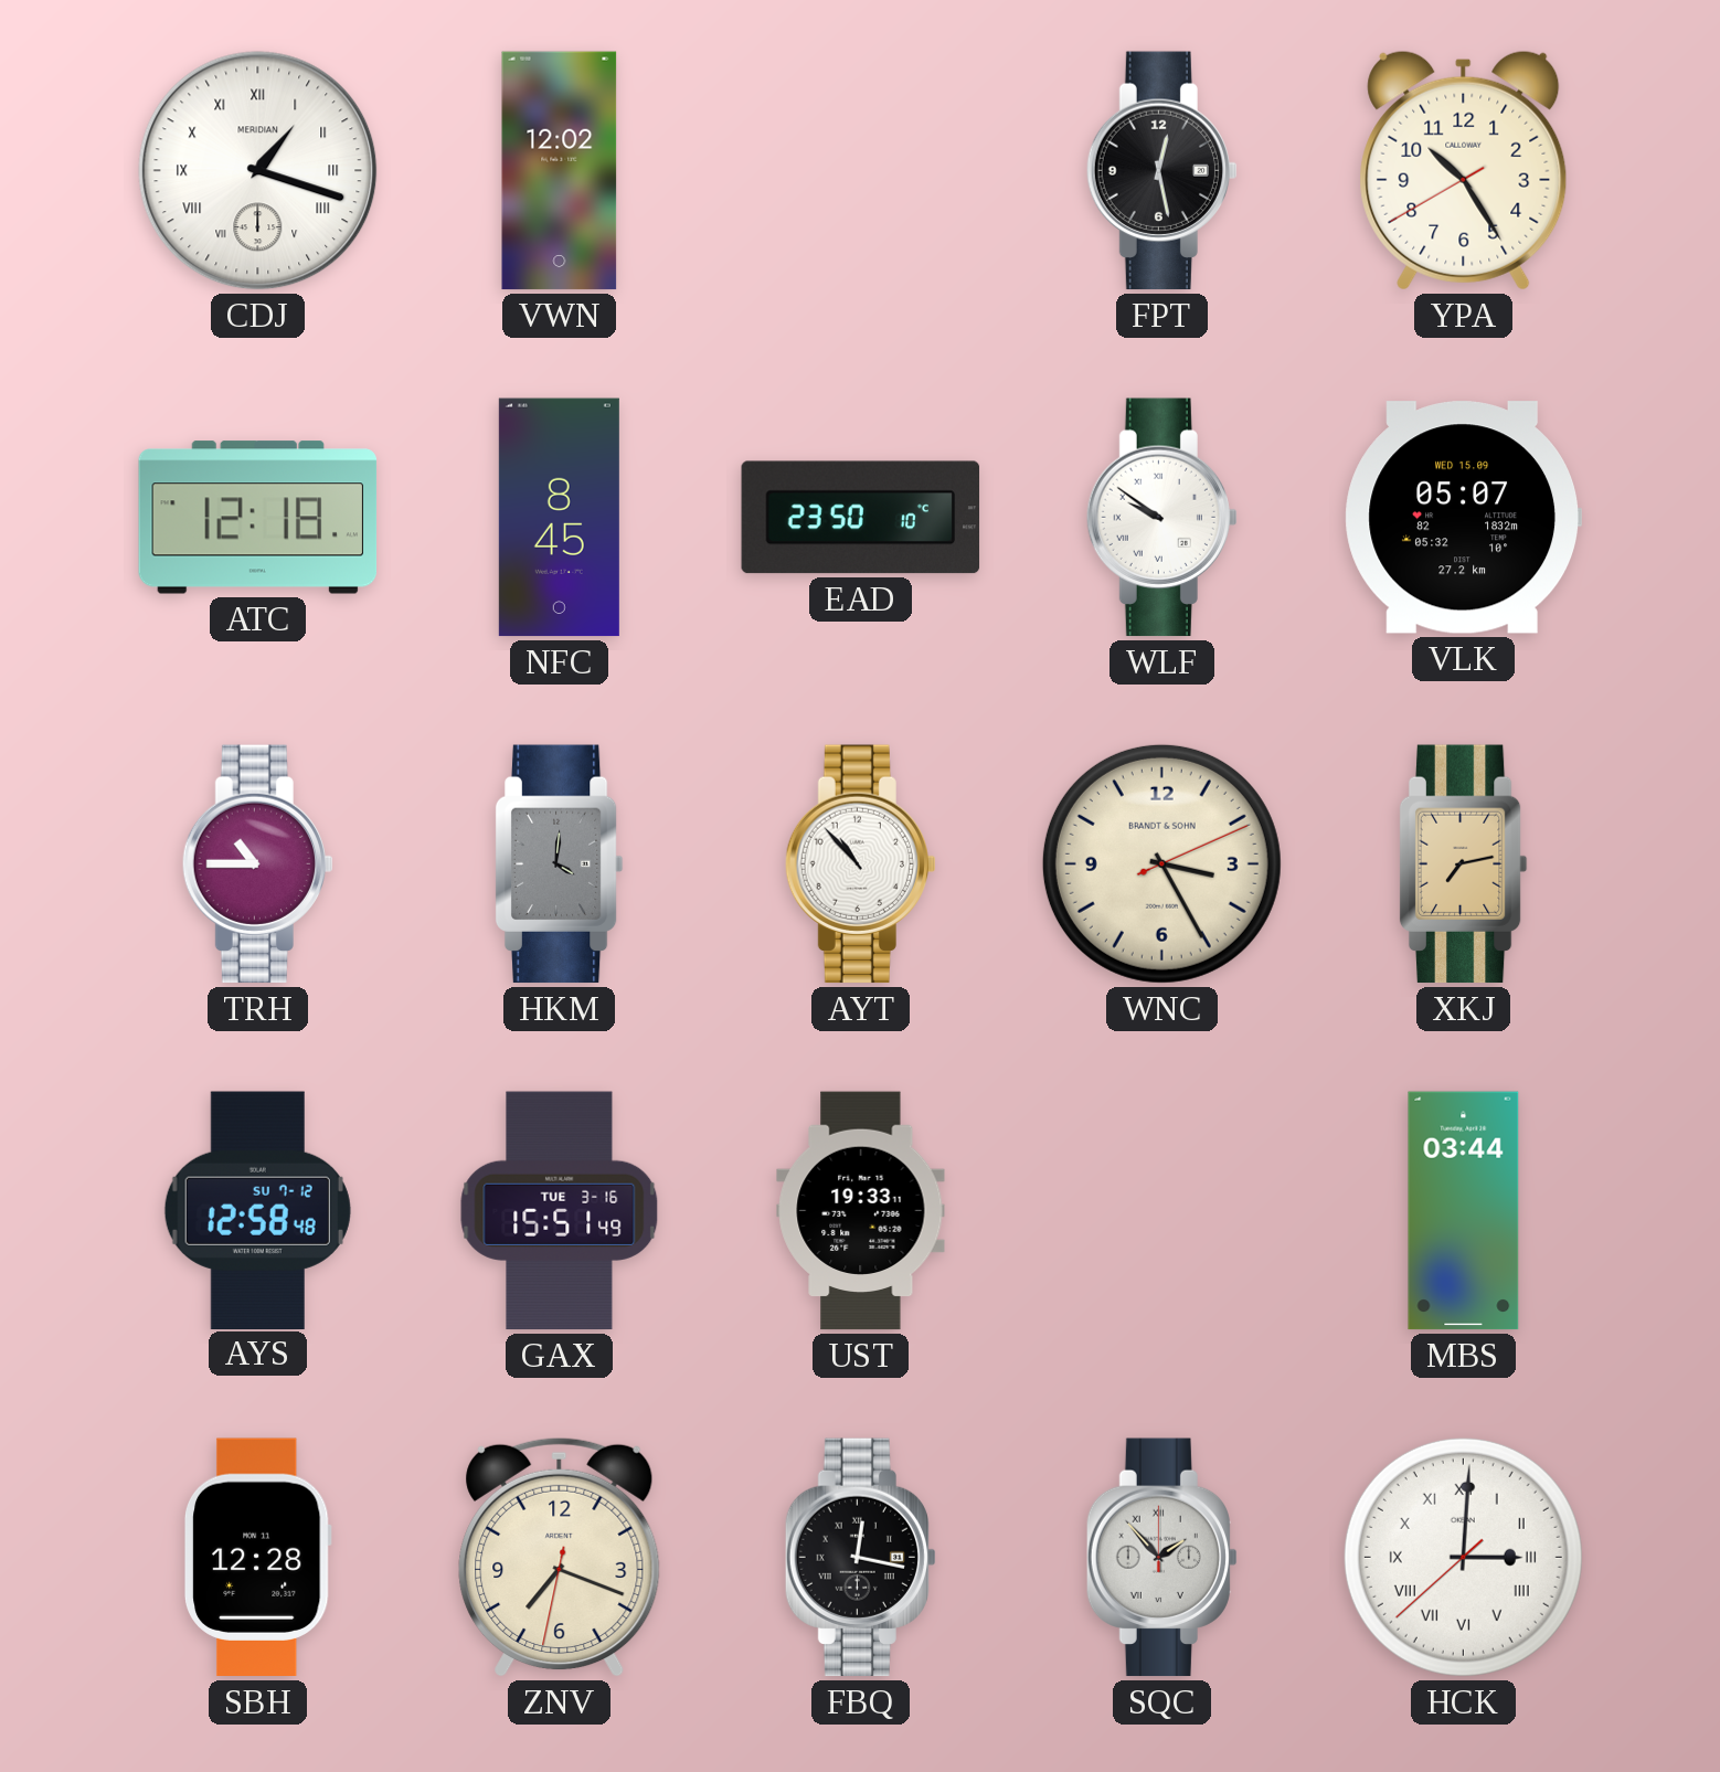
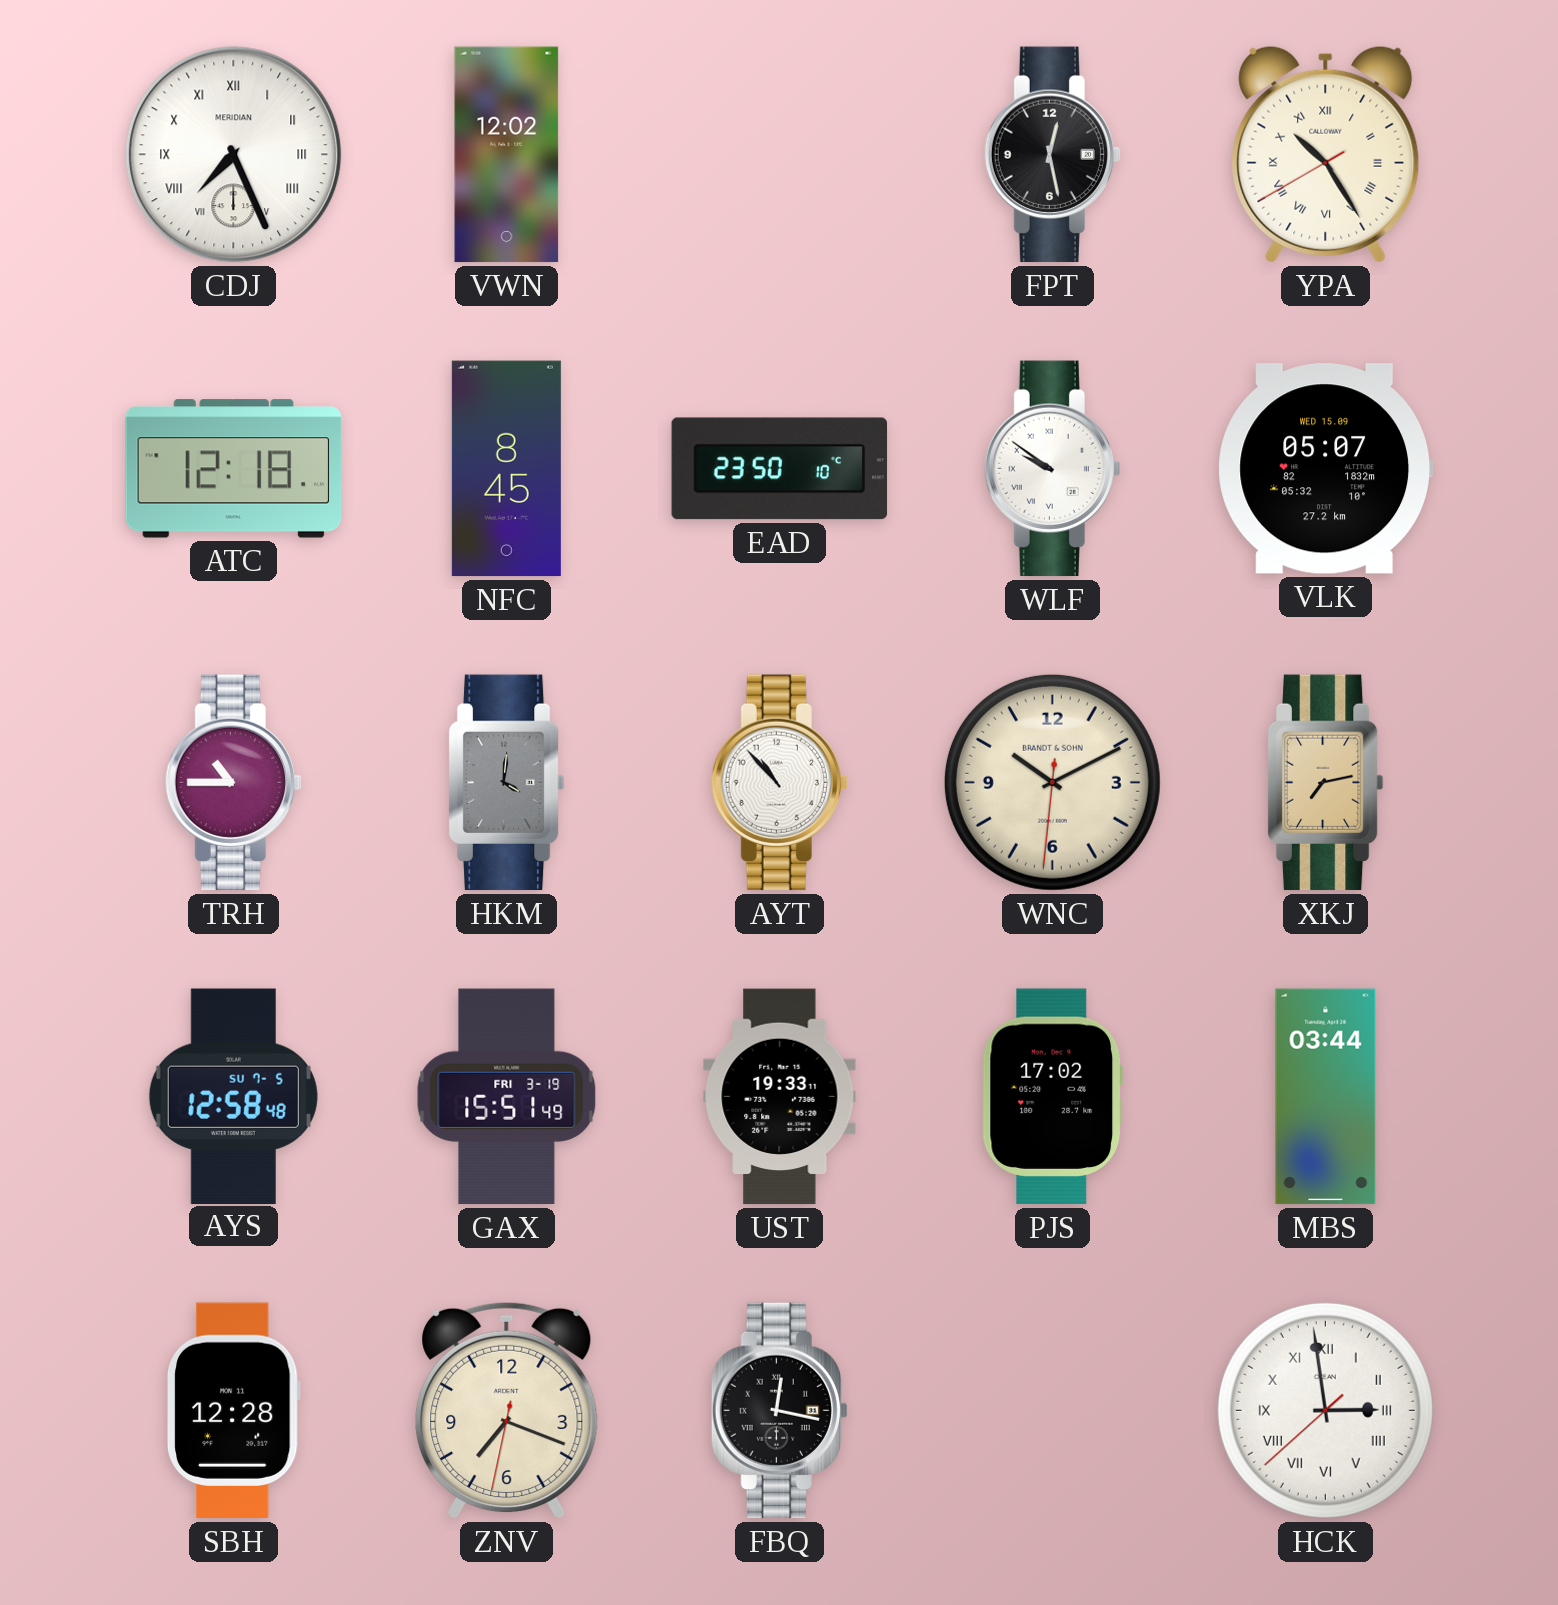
CDJ: 1:18 -> 7:26 (234, 155)
YPA numerals: Arabic -> Roman (1326, 154)
WNC: 3:25 -> 10:10 (1052, 782)
AYS date: SU 7-12 -> SU 7-5 (233, 1096)
GAX date: TUE 3-16 -> FRI 3-19 (507, 1097)
PJS: none -> 17:02 (1052, 1097)
SQC: 1:53 -> none (1161, 1558)
HCK: 3:00 -> 2:58 (1325, 1410)
